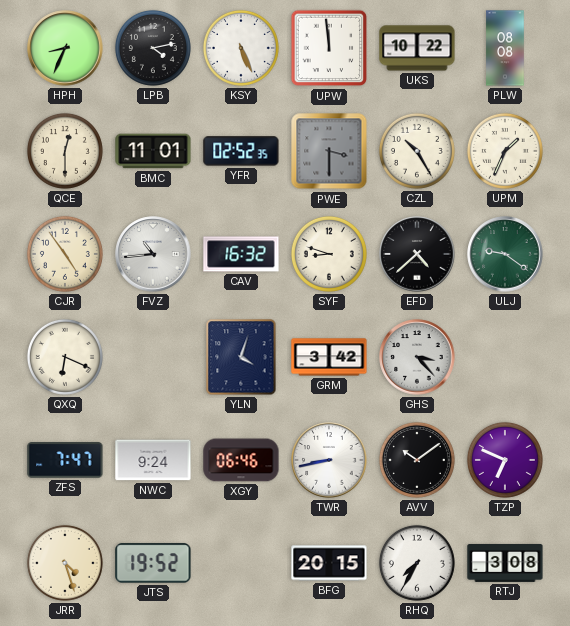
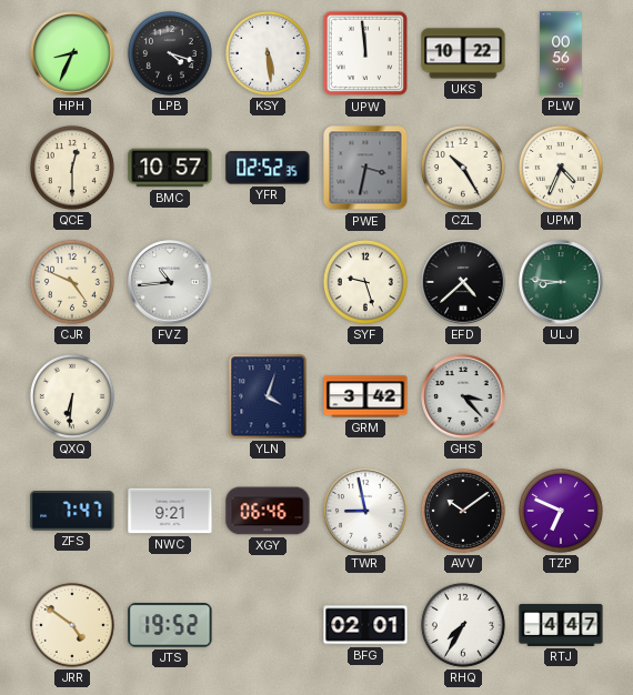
LPB: 4:13 -> 4:18 (170, 53)
KSY: 5:26 -> 5:29 (268, 53)
PLW: 08:08 -> 00:56 (561, 53)
BMC: 11:01 -> 10:57 (170, 168)
PWE: 3:30 -> 3:32 (365, 168)
UPM: 1:34 -> 4:34 (561, 168)
CJR: 4:54 -> 4:49 (72, 282)
CAV: 16:32 -> none (241, 254)
SYF: 8:48 -> 9:27 (365, 282)
ULJ: 9:21 -> 8:46 (561, 282)
QXQ: 6:19 -> 6:31 (72, 396)
NWC: 9:24 -> 9:21 (170, 511)
TWR: 8:43 -> 8:58 (365, 511)
JRR: 4:27 -> 4:51 (72, 625)
BFG: 20:15 -> 02:01 (365, 625)
RTJ: 3:08 -> 4:47 (561, 625)
